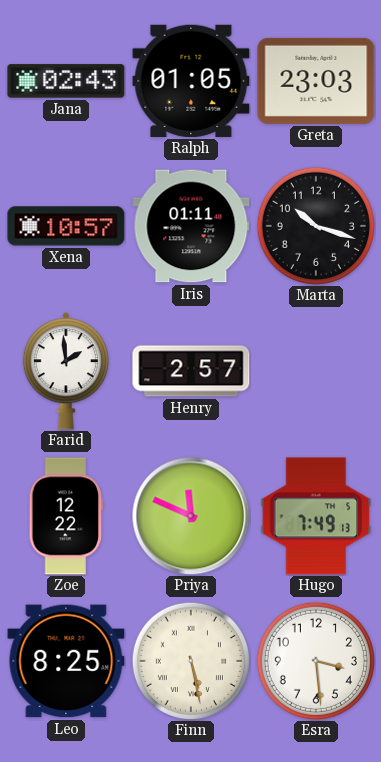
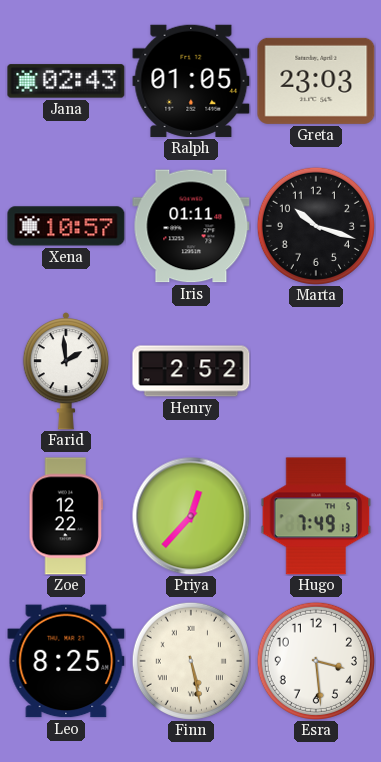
Henry: 2:57 -> 2:52 (191, 371)
Priya: 11:49 -> 12:37 (191, 516)
